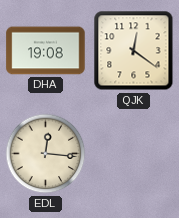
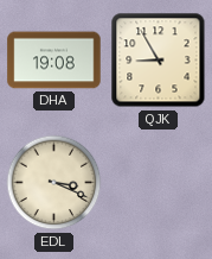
QJK: 12:21 -> 8:55 (159, 61)
EDL: 12:16 -> 3:19 (54, 183)
